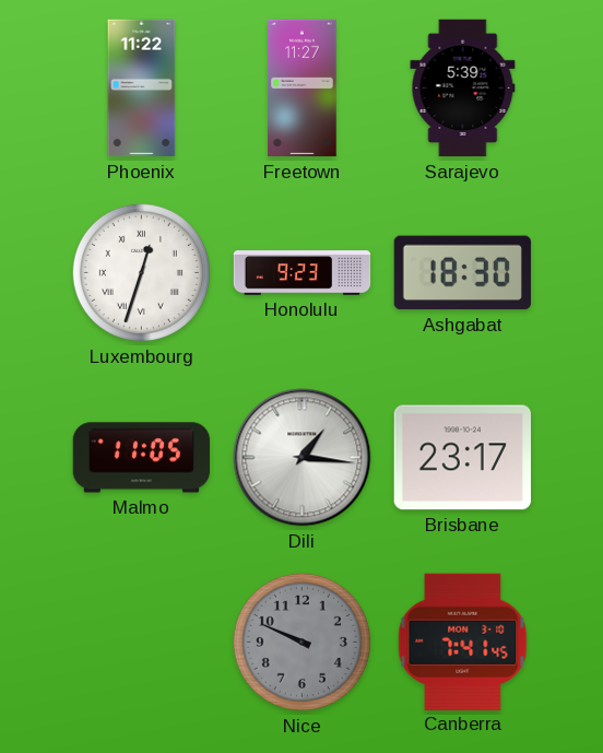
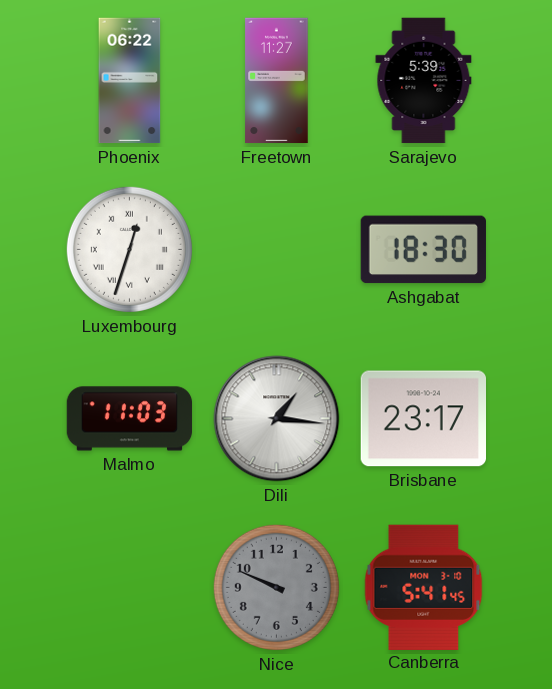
Phoenix: 11:22 -> 06:22 (130, 81)
Honolulu: 9:23 -> none (303, 273)
Malmo: 11:05 -> 11:03 (130, 419)
Canberra: 7:41 -> 5:41 (424, 587)
